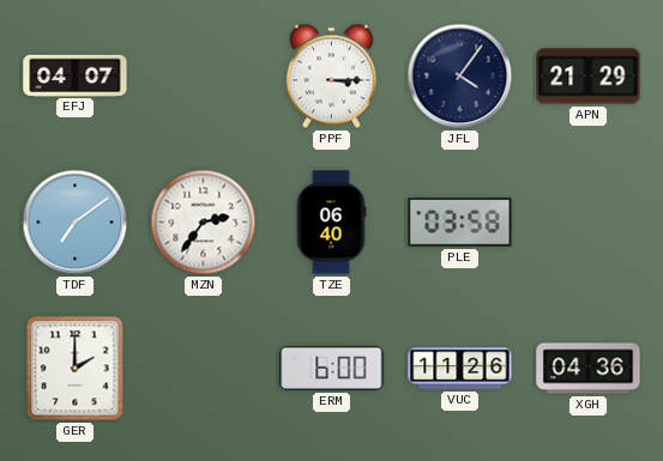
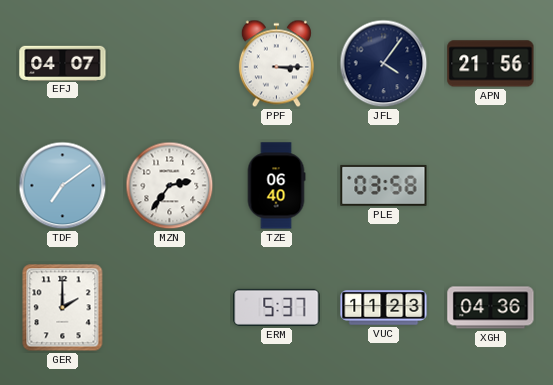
APN: 21:29 -> 21:56 (491, 64)
ERM: 6:00 -> 5:37 (277, 307)
VUC: 11:26 -> 11:23 (384, 308)
